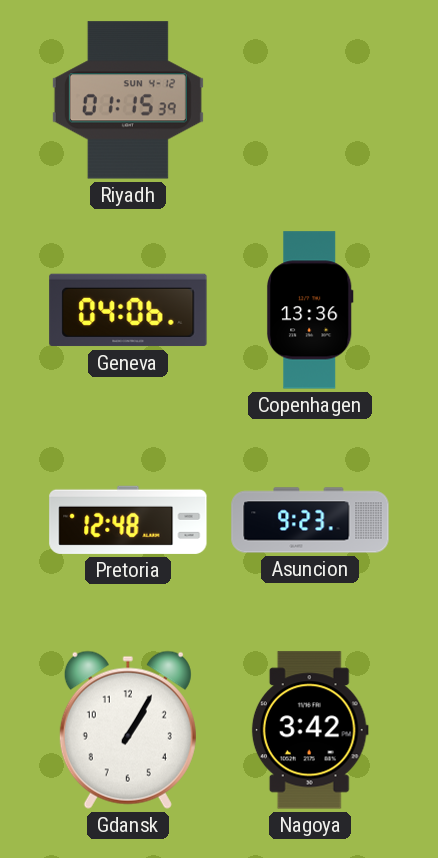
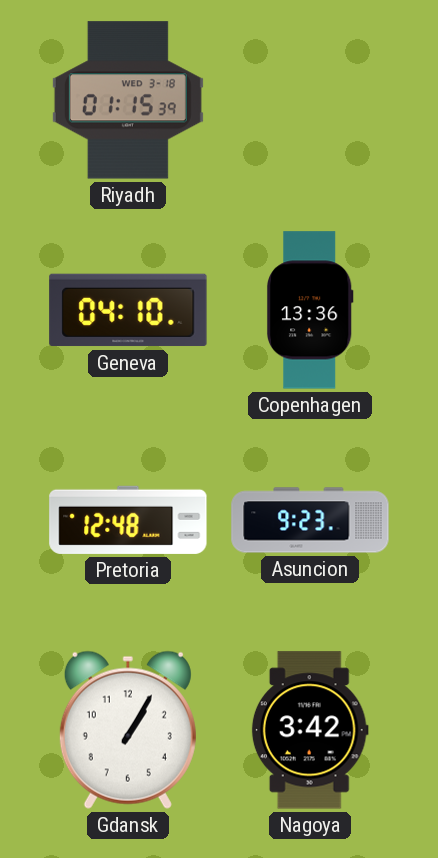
Riyadh date: SUN 4-12 -> WED 3-18 (128, 100)
Geneva: 04:06 -> 04:10 (128, 310)
